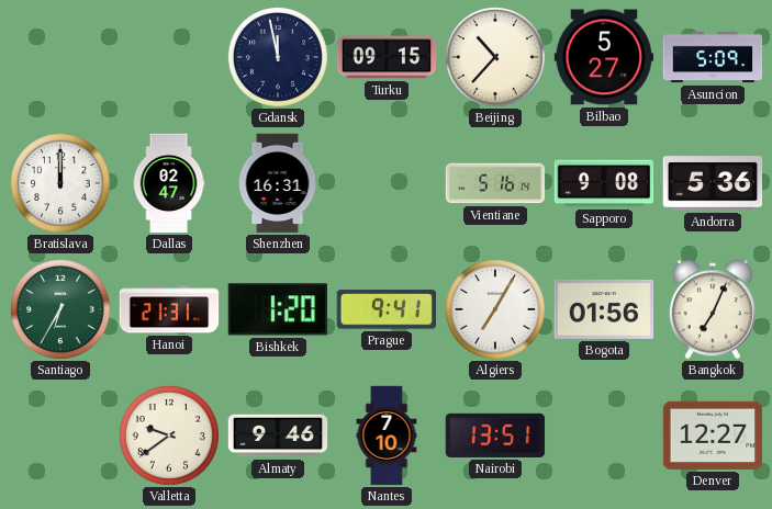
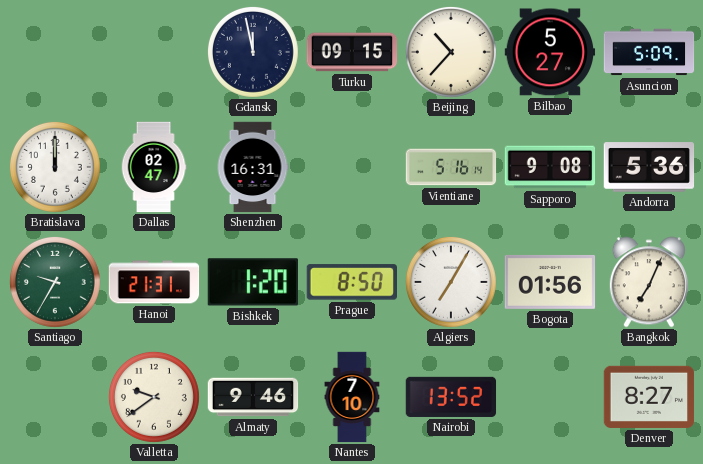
Santiago: 6:35 -> 9:35 (55, 282)
Prague: 9:41 -> 8:50 (351, 282)
Nairobi: 13:51 -> 13:52 (451, 397)
Denver: 12:27 -> 8:27 (649, 397)
